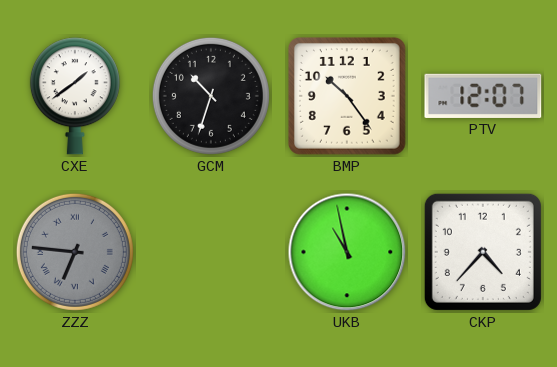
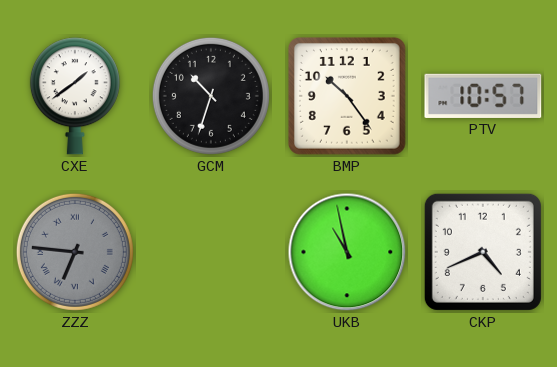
PTV: 12:07 -> 10:57 (483, 96)
CKP: 4:37 -> 4:41 (483, 252)
